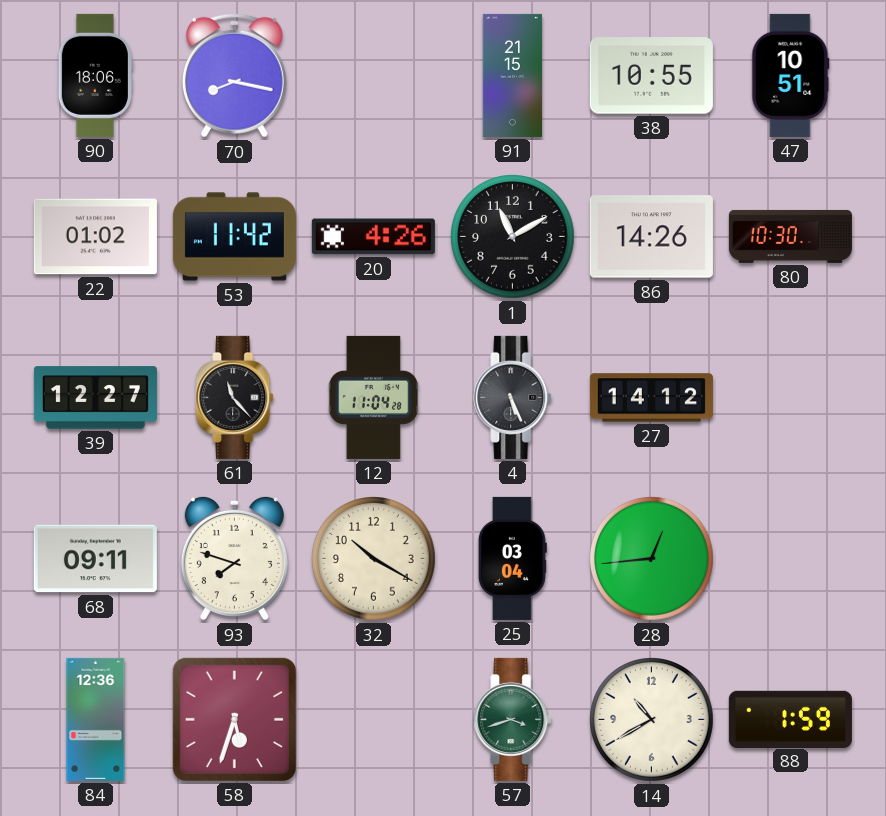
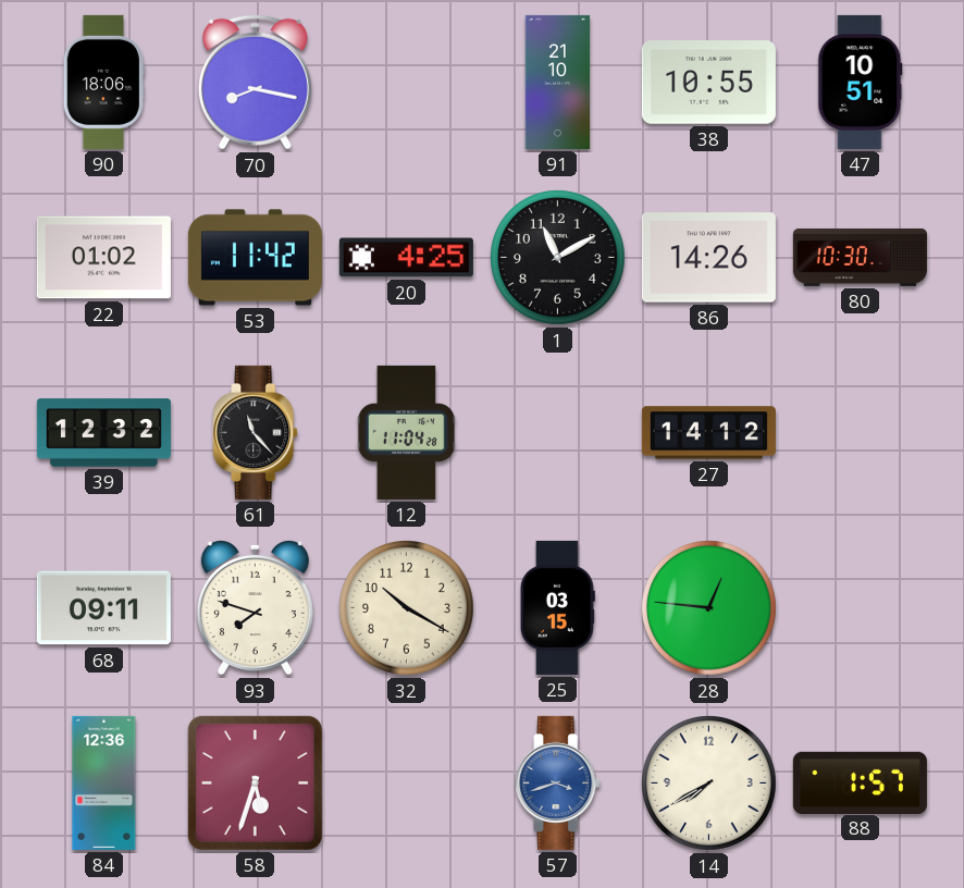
91: 21:15 -> 21:10 (558, 82)
20: 4:26 -> 4:25 (406, 258)
39: 12:27 -> 12:32 (103, 433)
4: 5:26 -> none (513, 397)
25: 03:04 -> 03:15 (557, 607)
28: 12:44 -> 12:46 (709, 608)
57 dial: green -> blue (558, 782)
14: 10:40 -> 7:40 (709, 784)
88: 1:59 -> 1:57 (860, 782)
